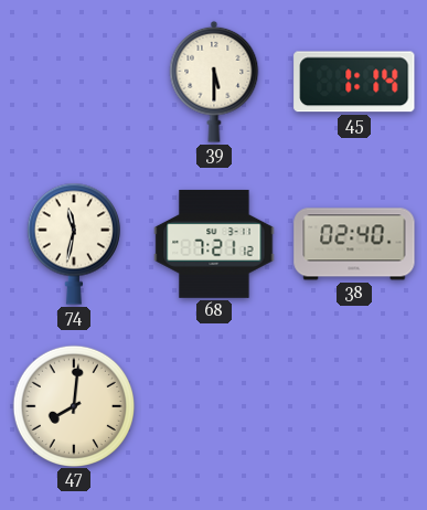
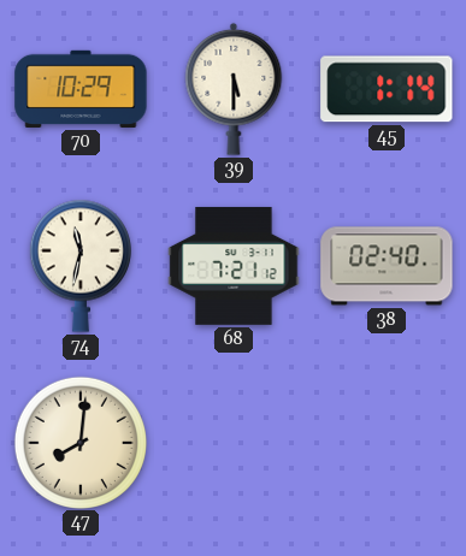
70: none -> 10:29 (81, 89)
